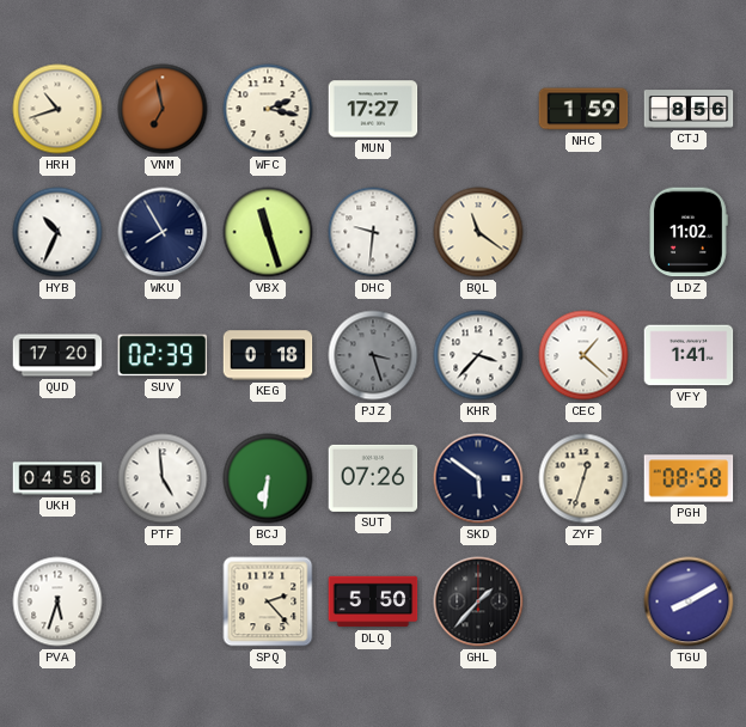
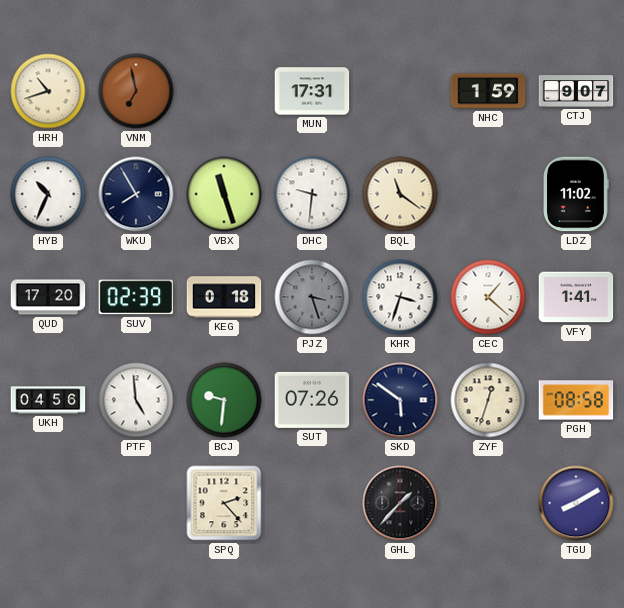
WFC: 2:17 -> none (268, 109)
MUN: 17:27 -> 17:31 (312, 91)
CTJ: 8:56 -> 9:07 (576, 91)
KHR: 3:37 -> 3:33 (400, 297)
BCJ: 6:31 -> 9:31 (224, 400)
PVA: 5:33 -> none (57, 601)
DLQ: 5:50 -> none (373, 601)
